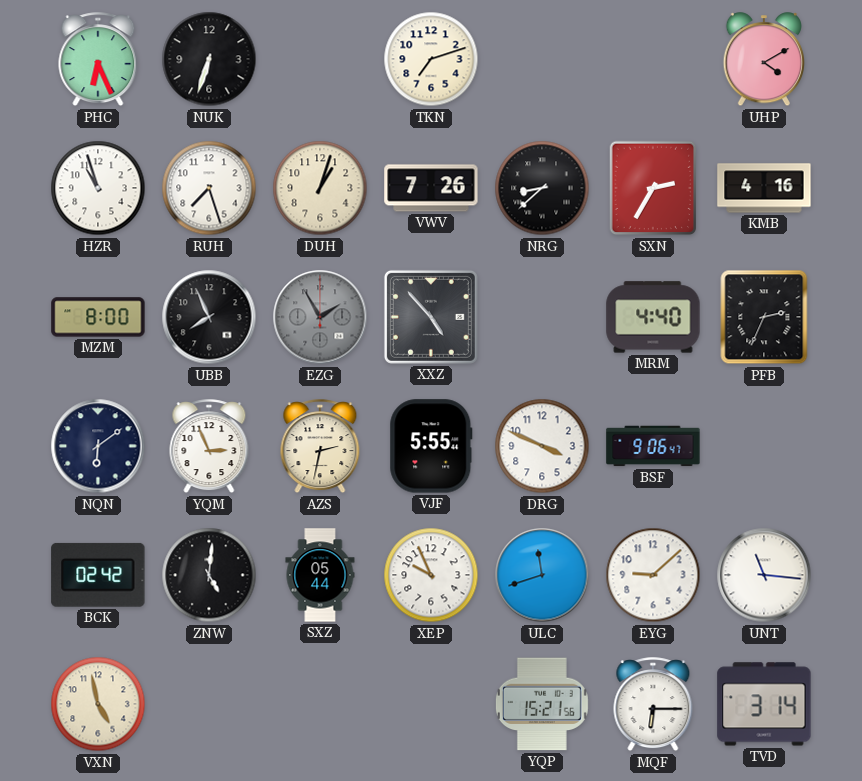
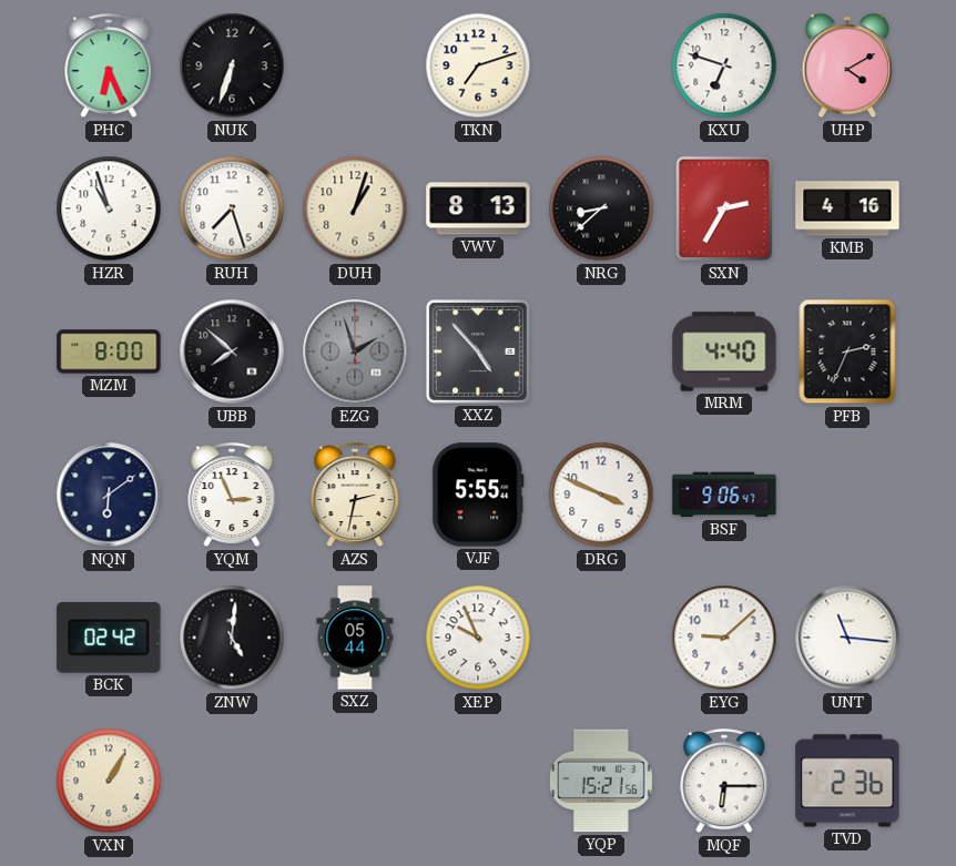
KXU: none -> 6:48 (724, 65)
VWV: 7:26 -> 8:13 (478, 208)
UBB: 7:56 -> 7:52 (232, 352)
EZG: 1:55 -> 1:57 (355, 352)
ULC: 11:42 -> none (542, 575)
VXN: 4:58 -> 1:05 (109, 781)
TVD: 3:14 -> 2:36 (847, 781)
